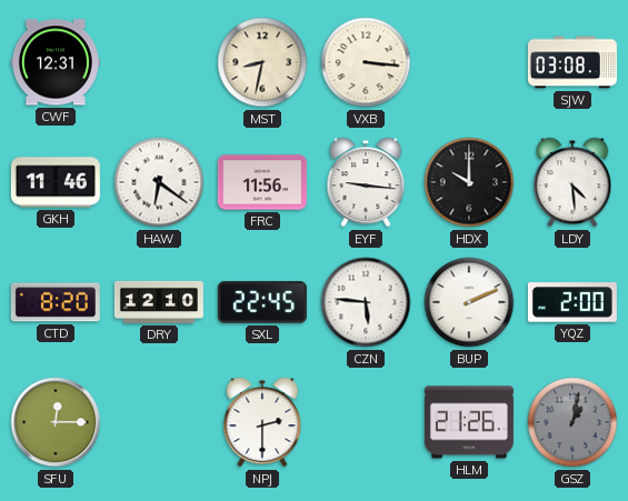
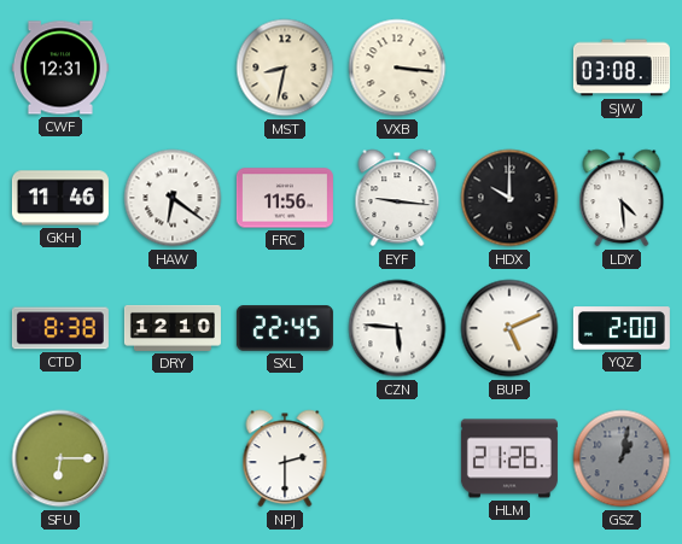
CTD: 8:20 -> 8:38 (60, 328)
BUP: 2:11 -> 5:11 (509, 328)
SFU: 12:15 -> 6:15 (60, 458)
